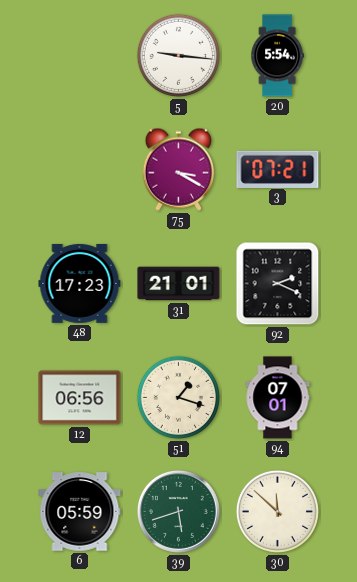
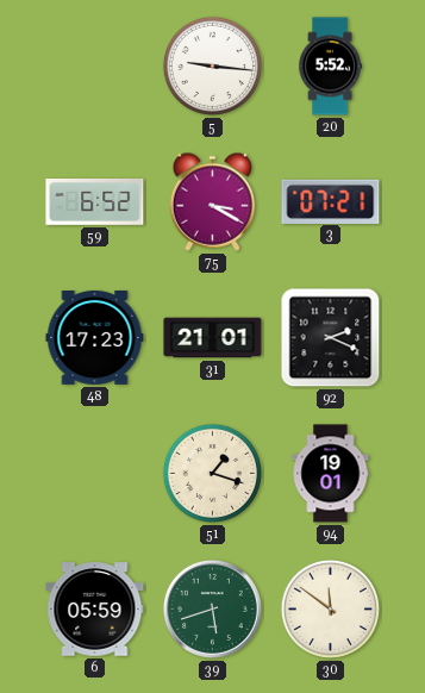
20: 5:54 -> 5:52 (330, 67)
59: none -> 6:52 (95, 201)
12: 06:56 -> none (80, 398)
94: 07:01 -> 19:01 (331, 474)
30: 11:52 -> 11:51 (330, 608)
